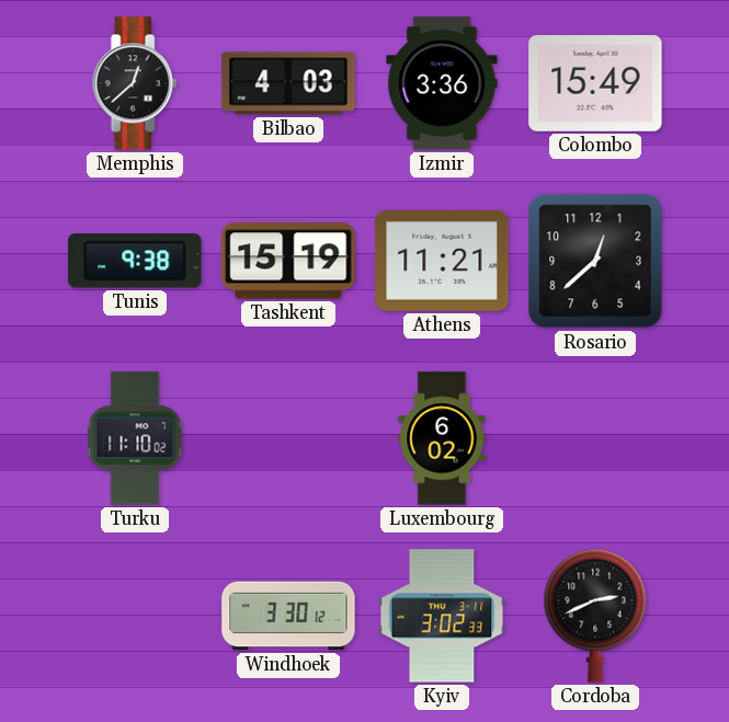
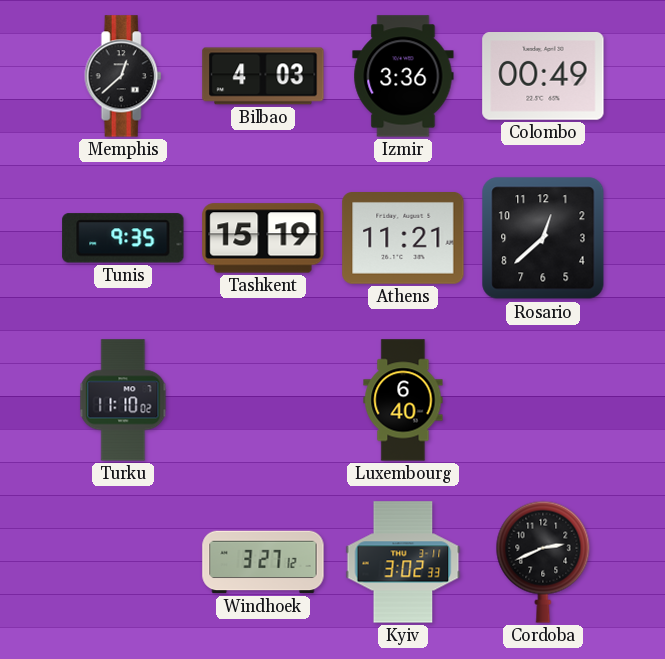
Colombo: 15:49 -> 00:49 (543, 76)
Tunis: 9:38 -> 9:35 (123, 238)
Luxembourg: 6:02 -> 6:40 (403, 400)
Windhoek: 3:30 -> 3:27 (263, 562)
